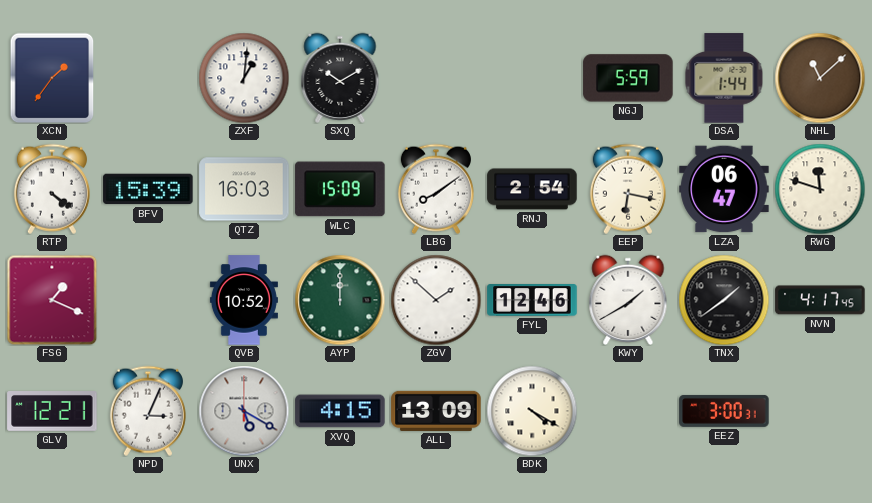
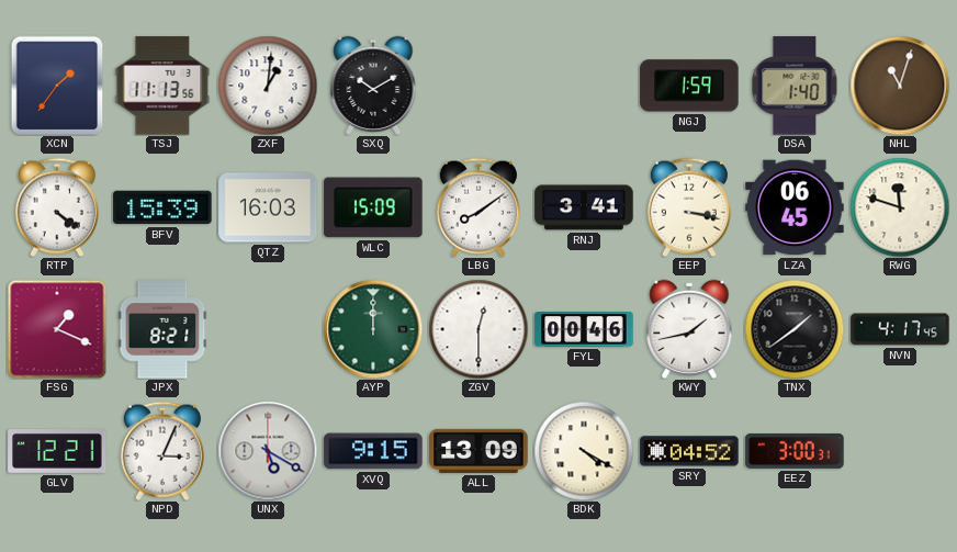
TSJ: none -> 11:13 (162, 86)
NGJ: 5:59 -> 1:59 (689, 86)
DSA: 1:44 -> 1:40 (795, 86)
NHL: 11:08 -> 11:03 (900, 86)
RNJ: 2:54 -> 3:41 (584, 207)
EEP: 6:17 -> 3:17 (689, 207)
LZA: 06:47 -> 06:45 (795, 207)
JPX: none -> 8:21 (162, 329)
QVB: 10:52 -> none (244, 300)
ZGV: 1:52 -> 12:30 (478, 329)
FYL: 12:46 -> 00:46 (584, 330)
KWY: 1:40 -> 1:43 (689, 329)
XVQ: 4:15 -> 9:15 (373, 451)
SRY: none -> 04:52 (689, 451)
